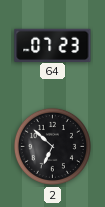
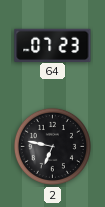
2: 6:52 -> 6:47 (52, 146)
